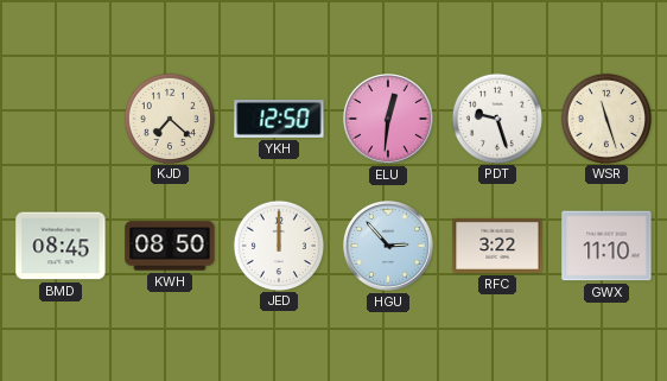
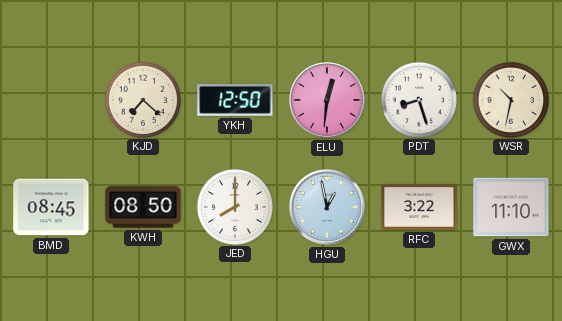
PDT: 9:27 -> 8:27 (418, 99)
WSR: 11:27 -> 10:32 (510, 99)
JED: 12:00 -> 8:00 (234, 206)
HGU: 2:53 -> 12:58 (328, 208)
